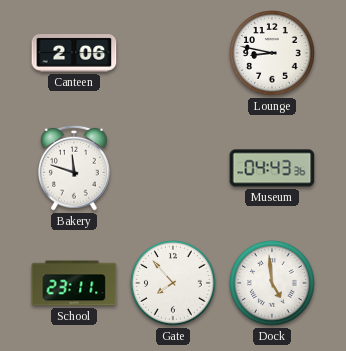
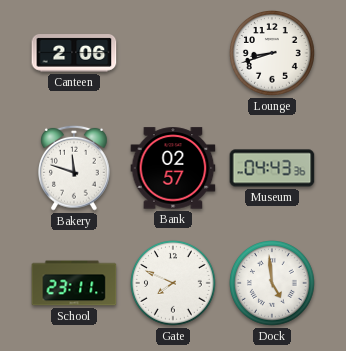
Lounge: 8:47 -> 8:42 (273, 54)
Bank: none -> 02:57 (173, 168)
Gate: 7:53 -> 7:49 (174, 284)
